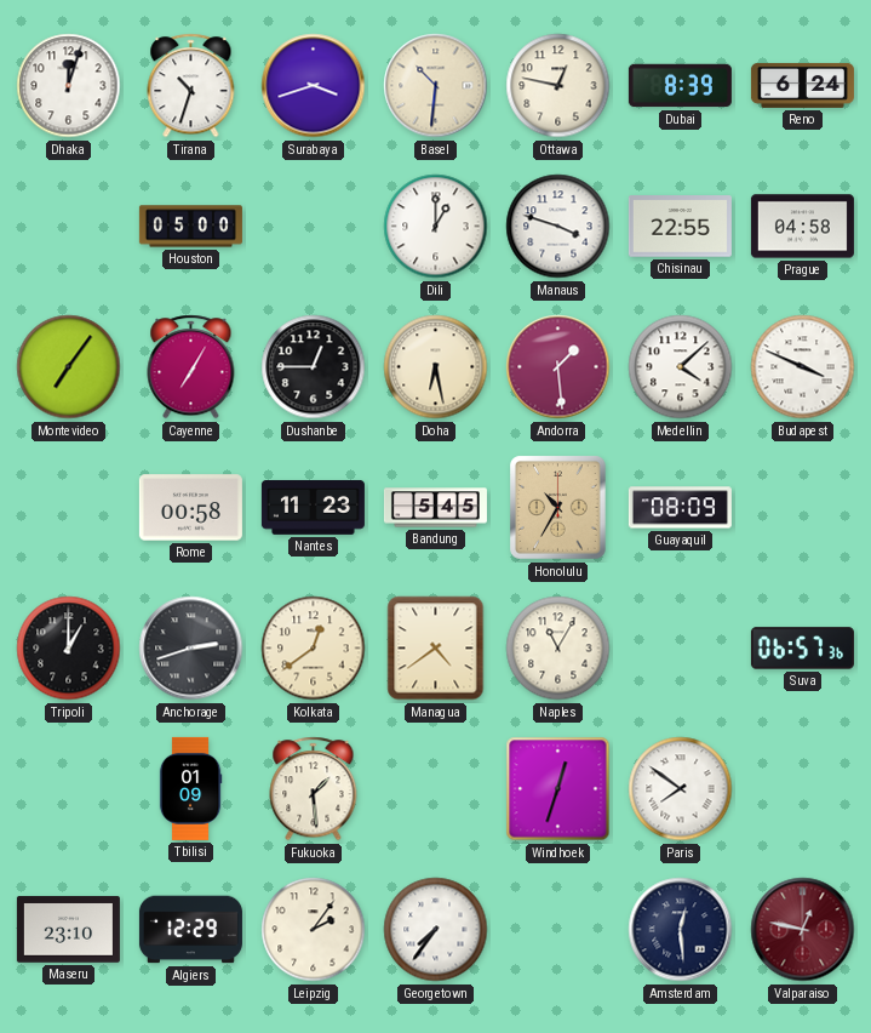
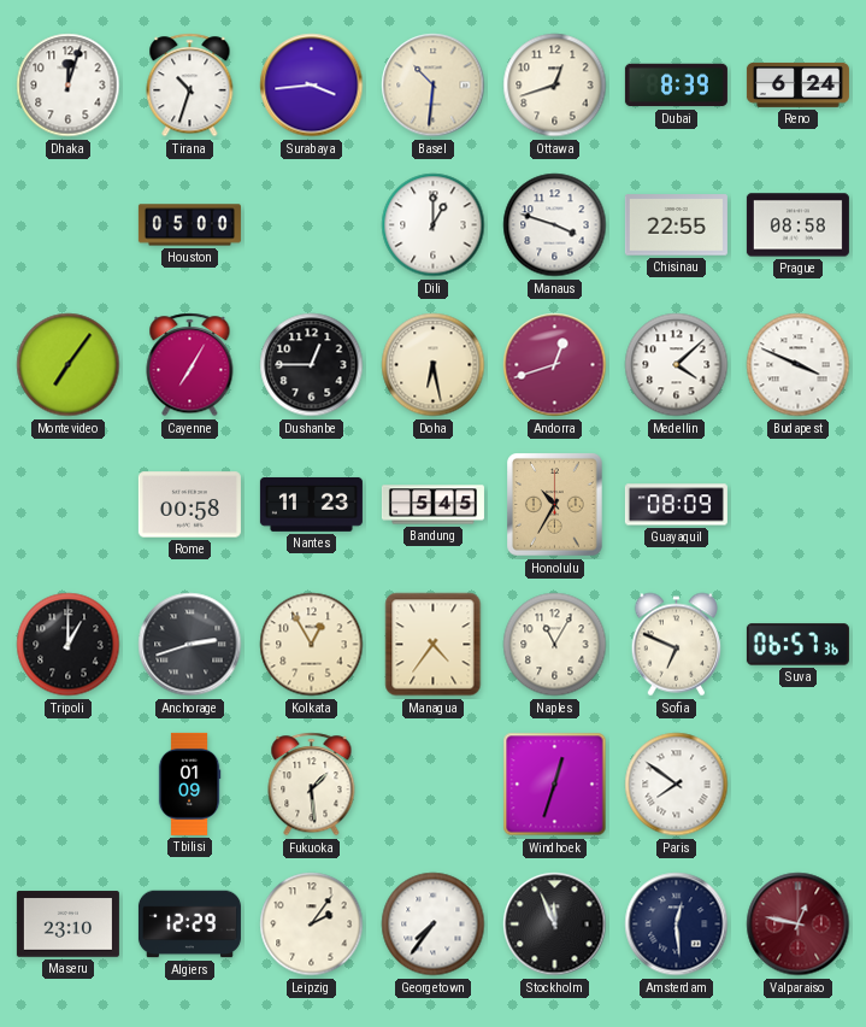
Surabaya: 3:42 -> 3:44 (312, 86)
Ottawa: 12:47 -> 12:42 (555, 86)
Prague: 04:58 -> 08:58 (797, 225)
Andorra: 1:29 -> 12:42 (555, 365)
Kolkata: 12:39 -> 12:55 (312, 645)
Managua: 4:39 -> 4:36 (434, 645)
Sofia: none -> 6:49 (676, 645)
Stockholm: none -> 11:56 (555, 925)
